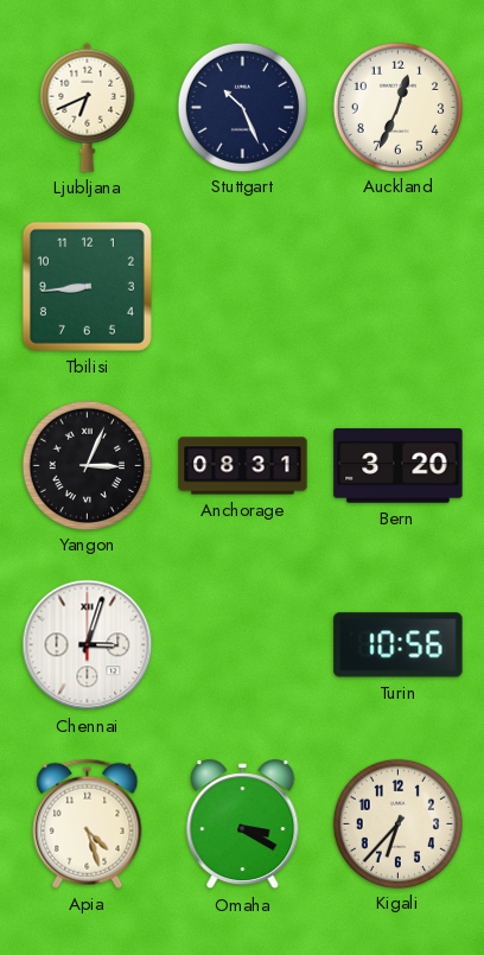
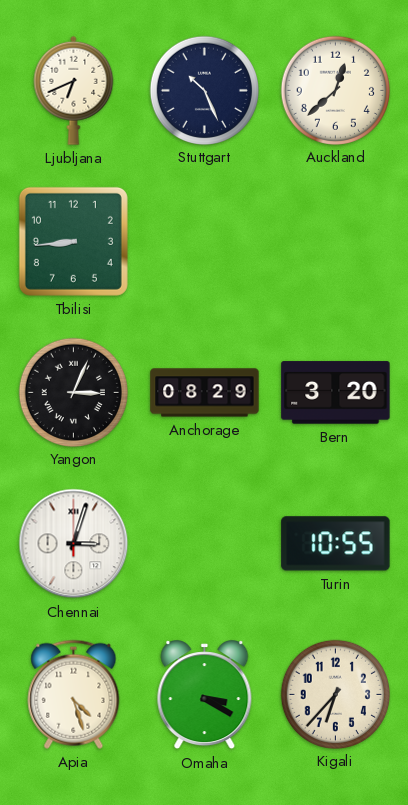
Auckland: 12:34 -> 12:38 (335, 90)
Anchorage: 08:31 -> 08:29 (205, 393)
Turin: 10:56 -> 10:55 (336, 544)
